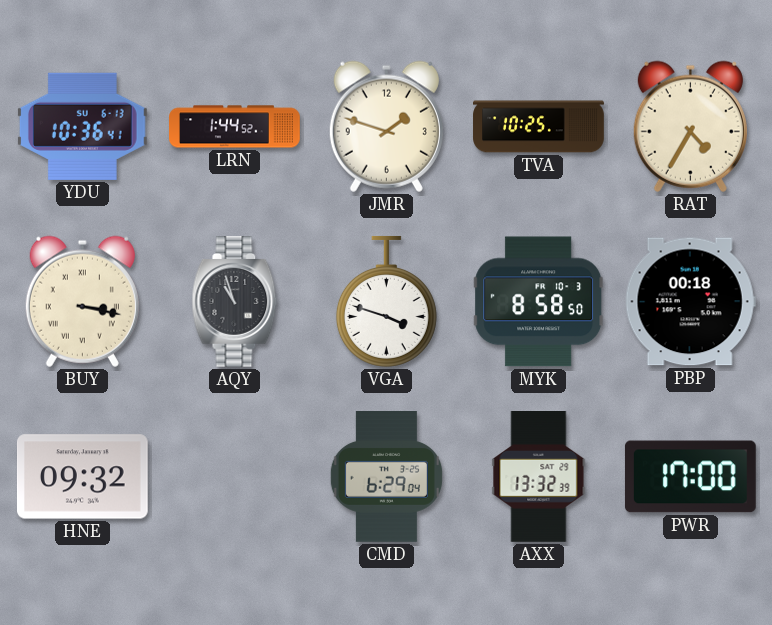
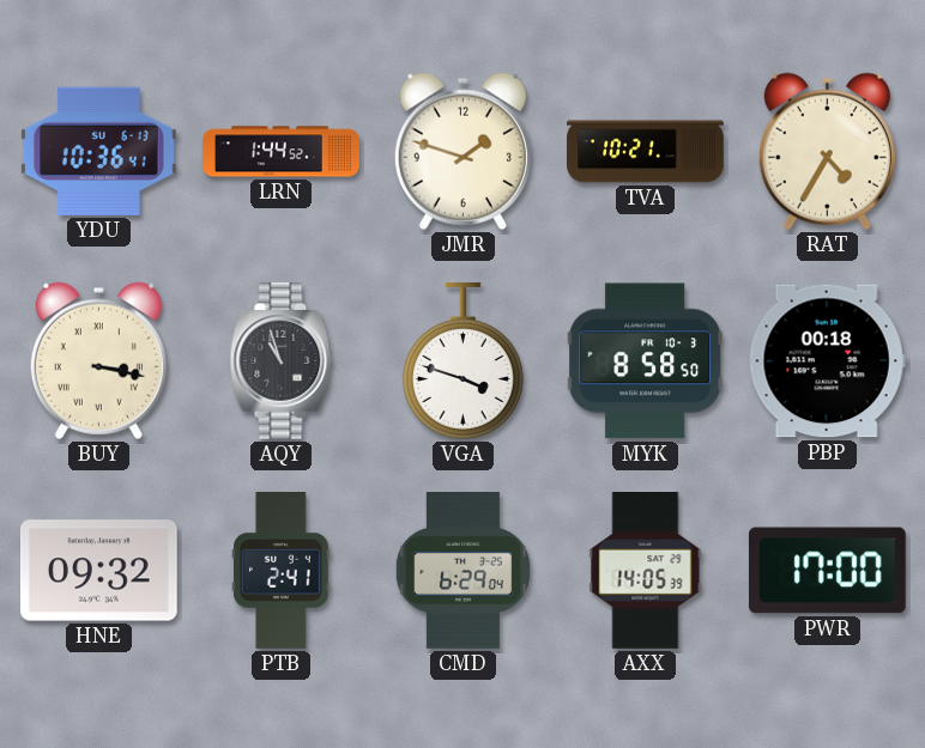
TVA: 10:25 -> 10:21 (646, 152)
PTB: none -> 2:41 (282, 571)
AXX: 13:32 -> 14:05 (646, 571)
